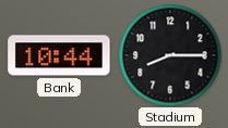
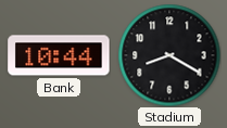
Stadium: 8:15 -> 8:20 (169, 55)
